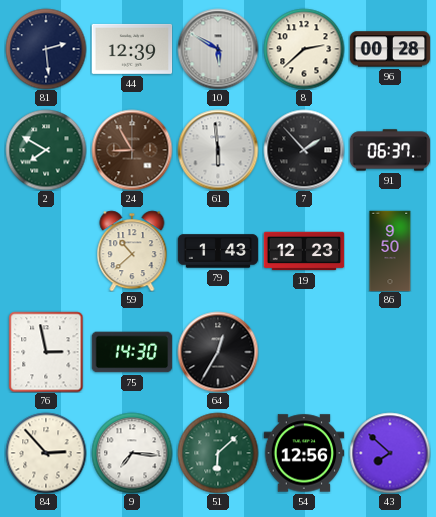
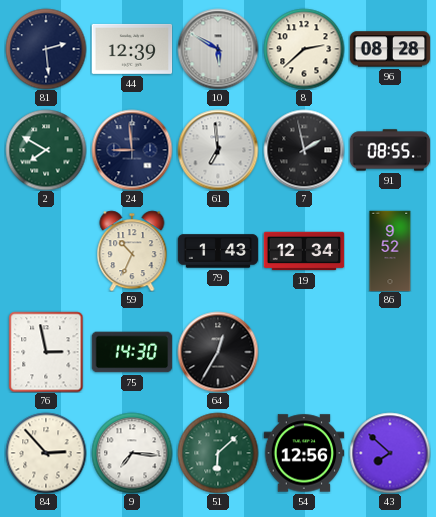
96: 00:28 -> 08:28 (390, 49)
24: 8:55 -> 8:59 (132, 150)
24 dial: brown -> navy (132, 150)
61: 5:59 -> 6:59 (218, 150)
7: 1:53 -> 1:58 (304, 150)
91: 06:37 -> 08:55 (390, 150)
59: 10:38 -> 10:34 (132, 251)
19: 12:23 -> 12:34 (304, 251)
86: 9:50 -> 9:52 (390, 251)
